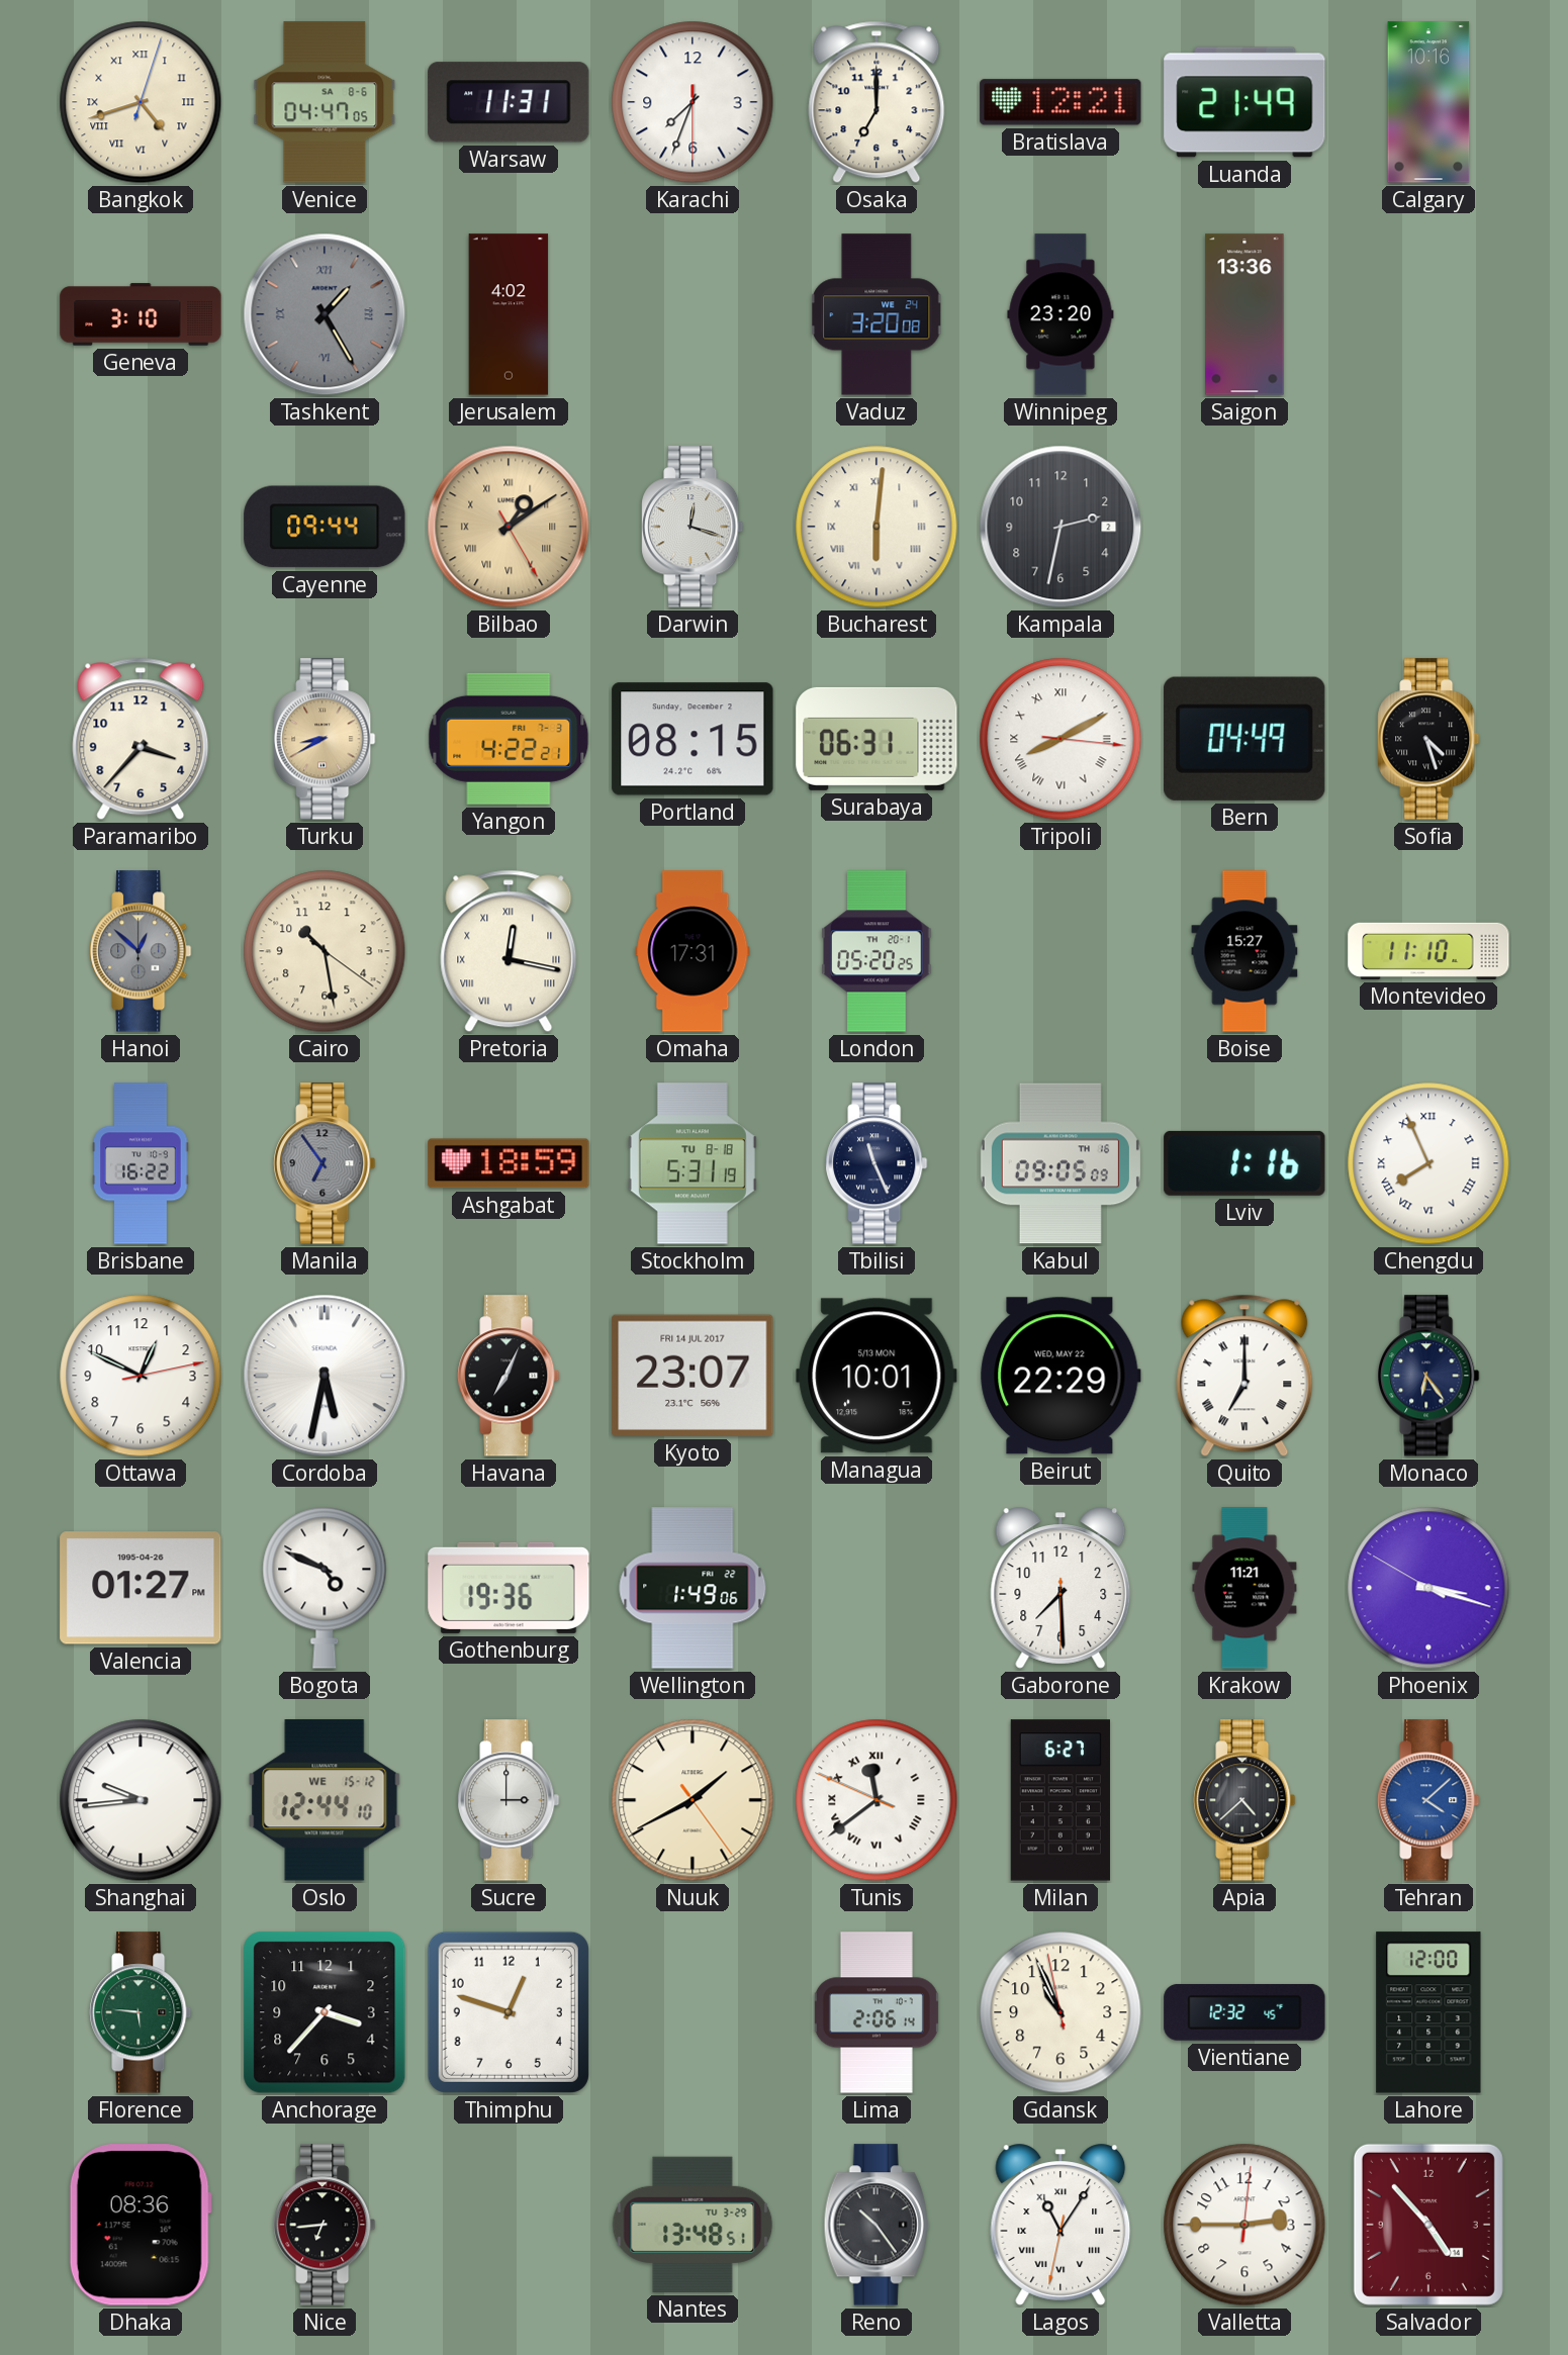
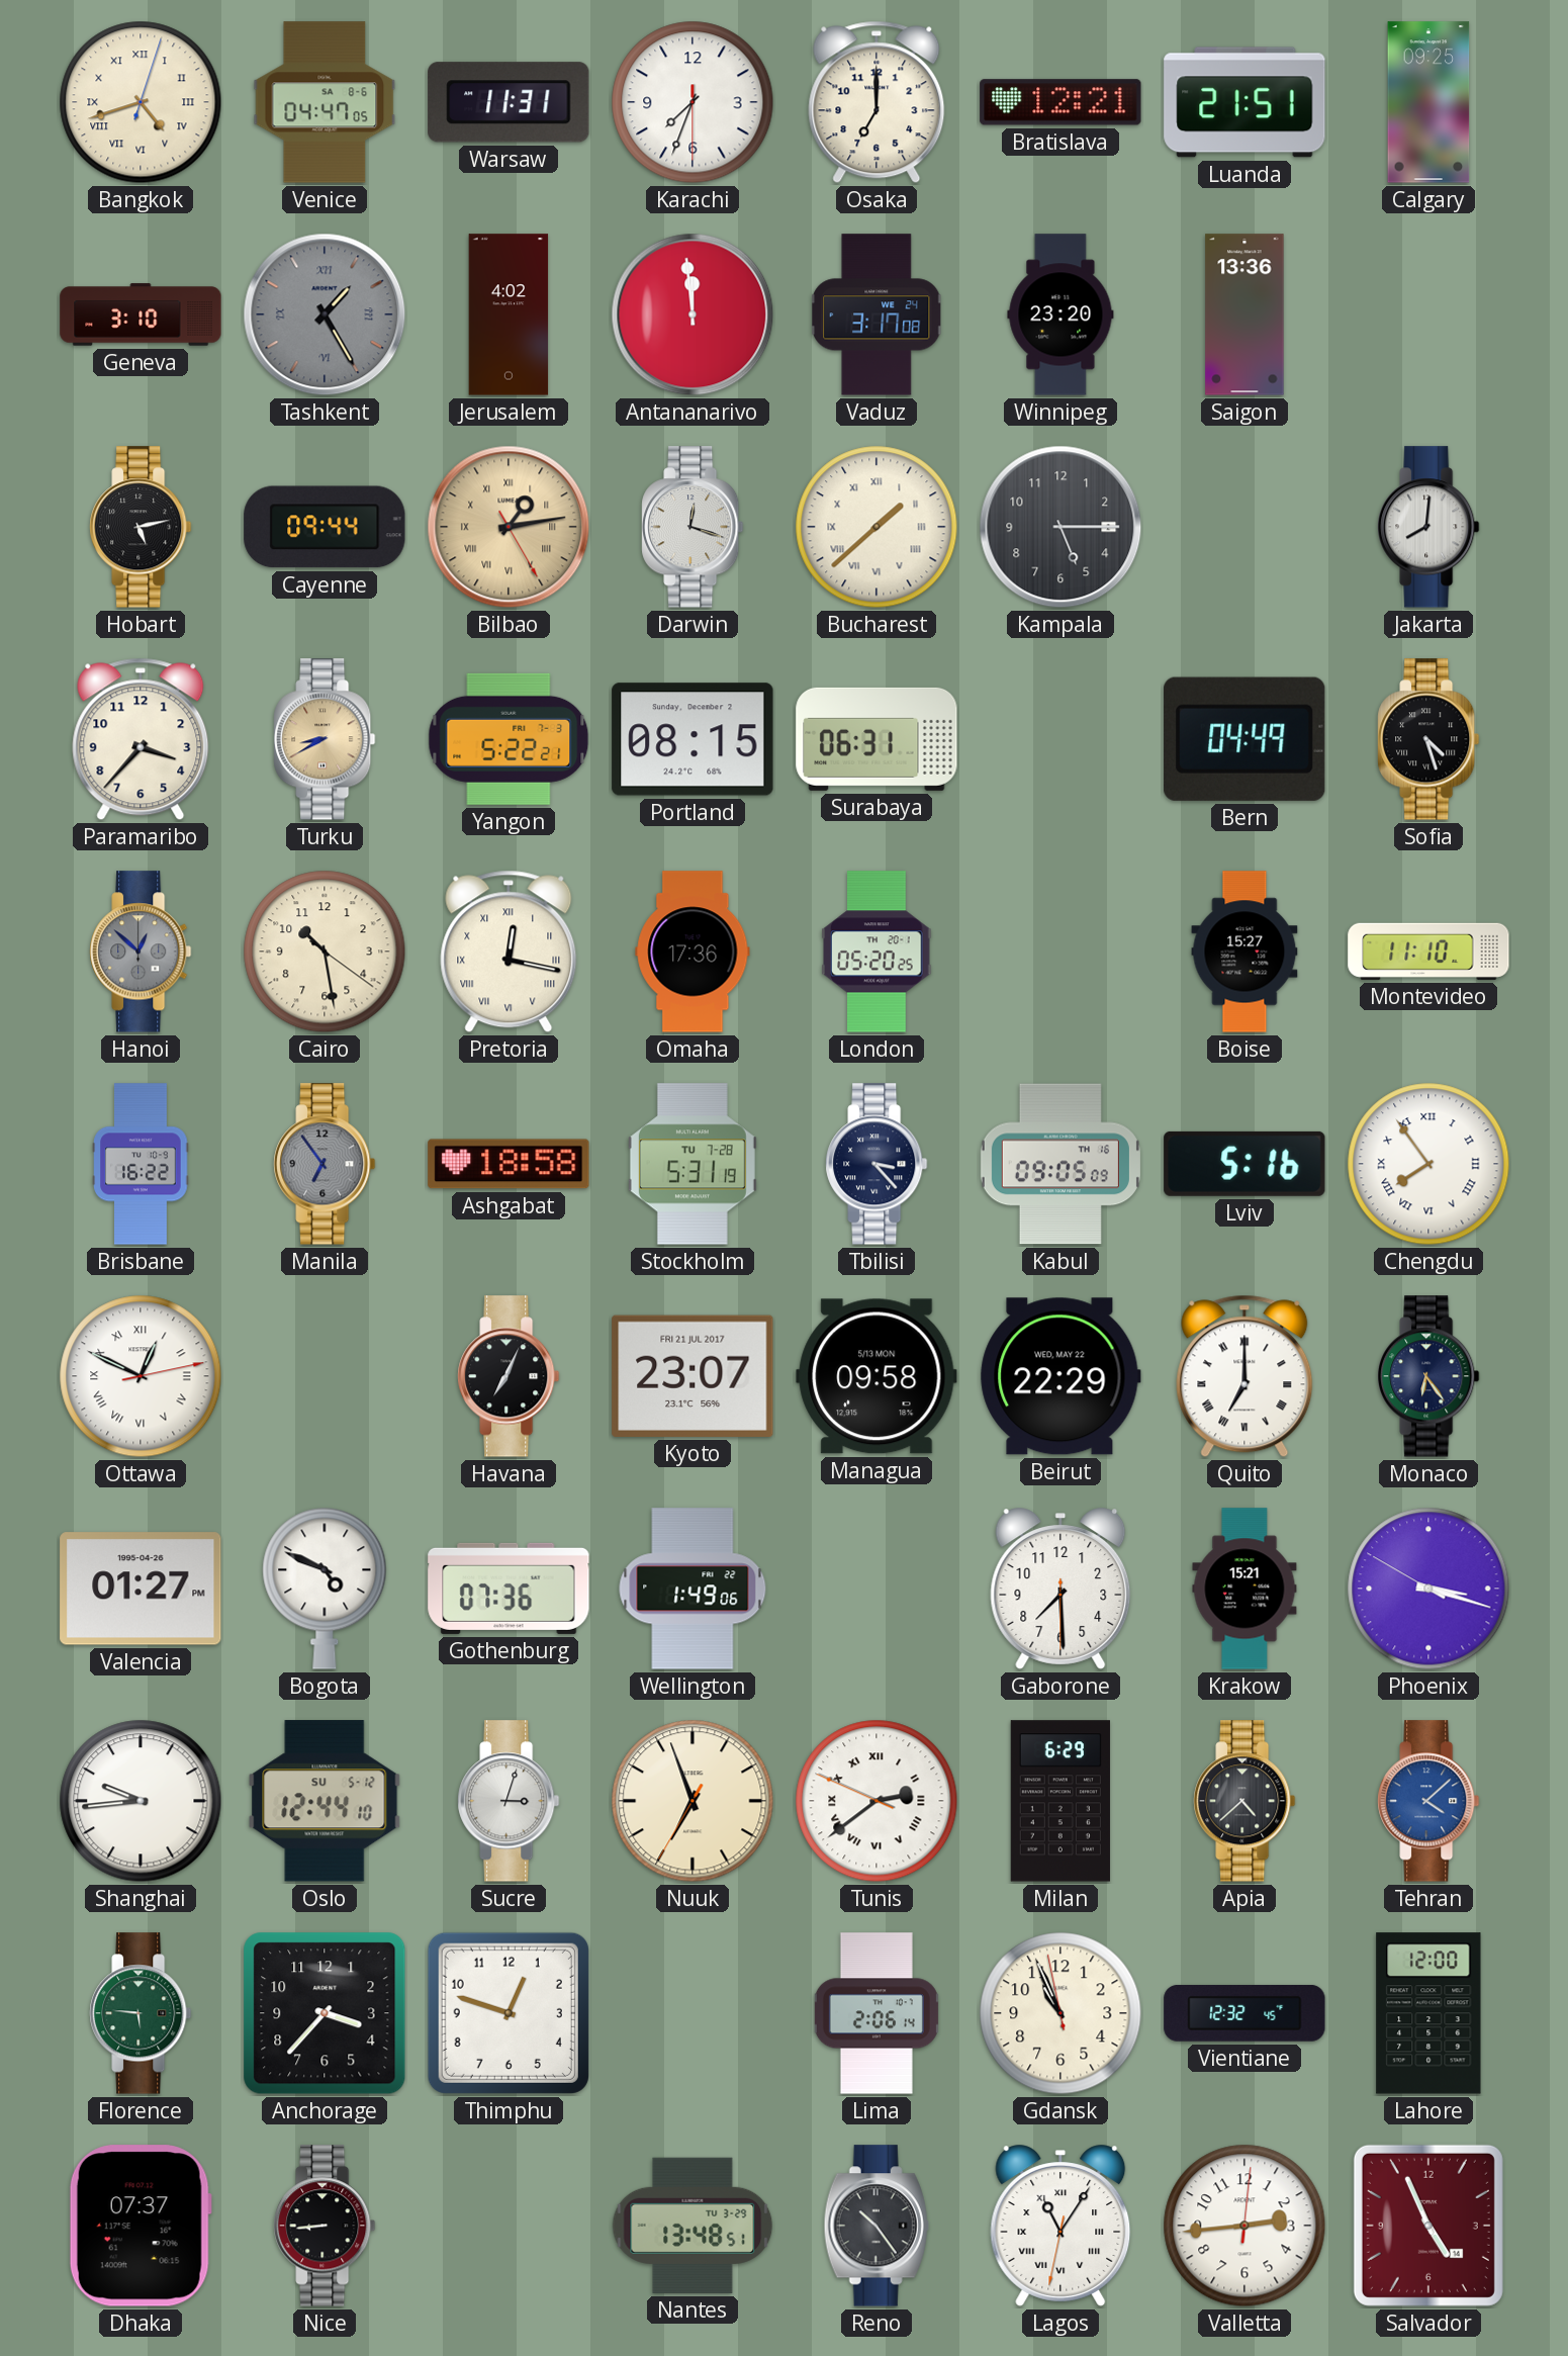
Luanda: 21:49 -> 21:51 (1244, 102)
Calgary: 10:16 -> 09:25 (1428, 102)
Antananarivo: none -> 11:59 (693, 314)
Vaduz: 3:20 -> 3:17 (877, 314)
Hobart: none -> 5:13 (141, 527)
Bilbao: 1:09 -> 1:13 (509, 527)
Bucharest: 6:01 -> 1:38 (877, 527)
Kampala: 2:32 -> 5:15 (1060, 527)
Jakarta: none -> 8:01 (1428, 527)
Yangon: 4:22 -> 5:22 (509, 739)
Tripoli: 8:10 -> none (1060, 739)
Omaha: 17:31 -> 17:36 (693, 952)
Ashgabat: 18:59 -> 18:58 (509, 1164)
Stockholm date: TU 8-18 -> TU 7-28 (693, 1164)
Tbilisi: 11:26 -> 3:23 (877, 1164)
Lviv: 1:16 -> 5:16 (1244, 1164)
Chengdu: 7:56 -> 7:54 (1428, 1164)
Ottawa numerals: Arabic -> Roman (141, 1376)
Cordoba: 5:32 -> none (325, 1376)
Kyoto date: FRI 14 JUL 2017 -> FRI 21 JUL 2017 (693, 1376)
Managua: 10:01 -> 09:58 (877, 1376)
Gothenburg: 19:36 -> 07:36 (509, 1589)
Krakow: 11:21 -> 15:21 (1244, 1589)
Oslo date: WE 15-12 -> SU 5-12 (325, 1801)
Sucre: 3:00 -> 3:03 (509, 1801)
Nuuk: 1:40 -> 6:56 (693, 1801)
Tunis: 11:38 -> 2:38 (877, 1801)
Milan: 6:27 -> 6:29 (1060, 1801)
Dhaka: 08:36 -> 07:37 (141, 2226)
Nice: 6:44 -> 8:44 (325, 2226)
Valletta: 2:45 -> 2:44 (1244, 2226)
Salvador: 4:53 -> 4:56 (1428, 2226)
